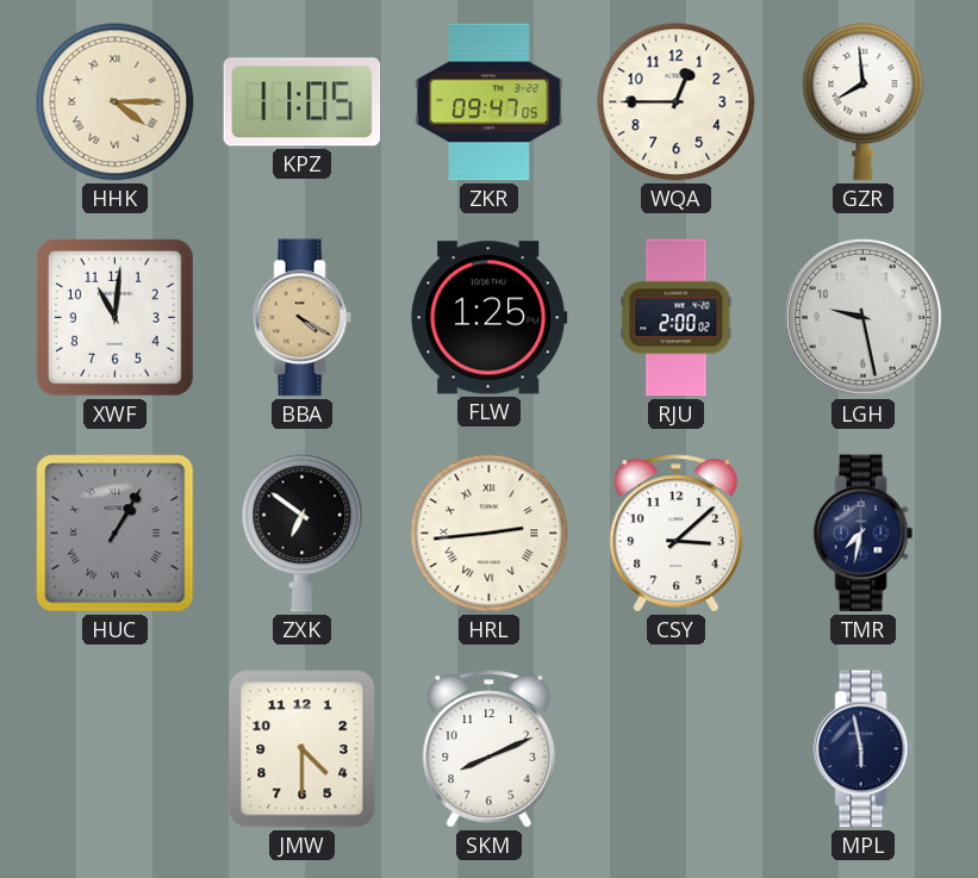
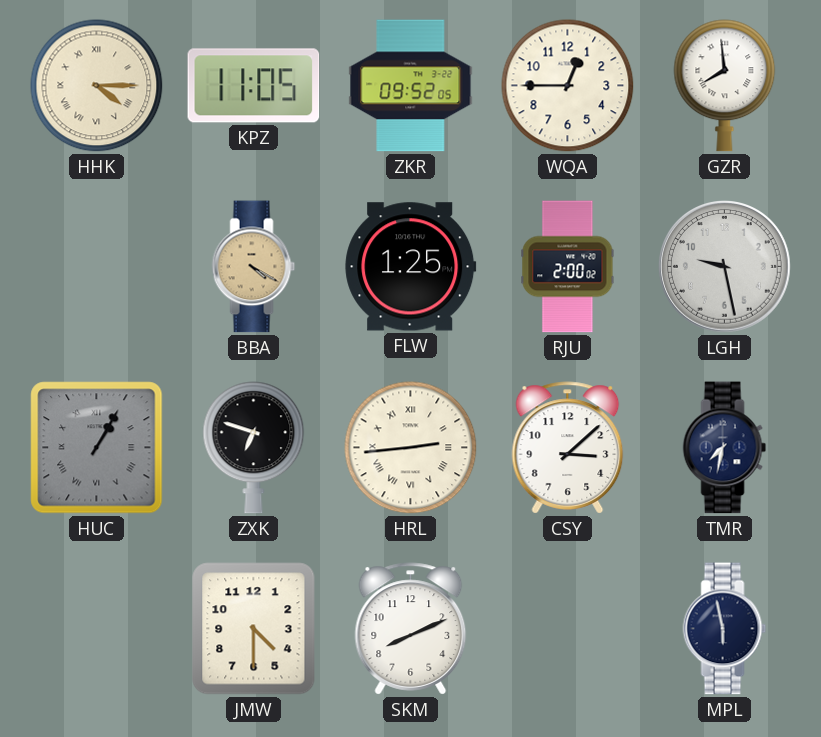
ZKR: 09:47 -> 09:52 (411, 86)
XWF: 11:01 -> none (114, 317)
ZXK: 6:51 -> 6:48 (254, 448)
